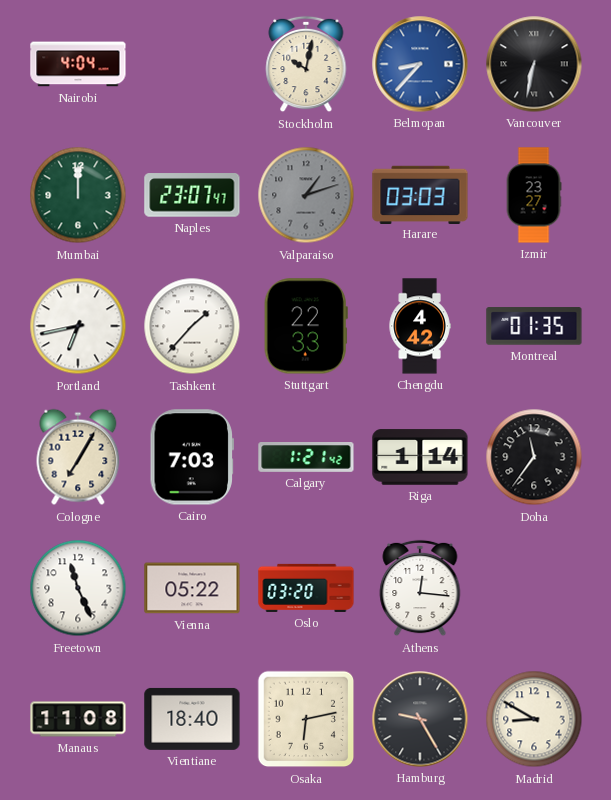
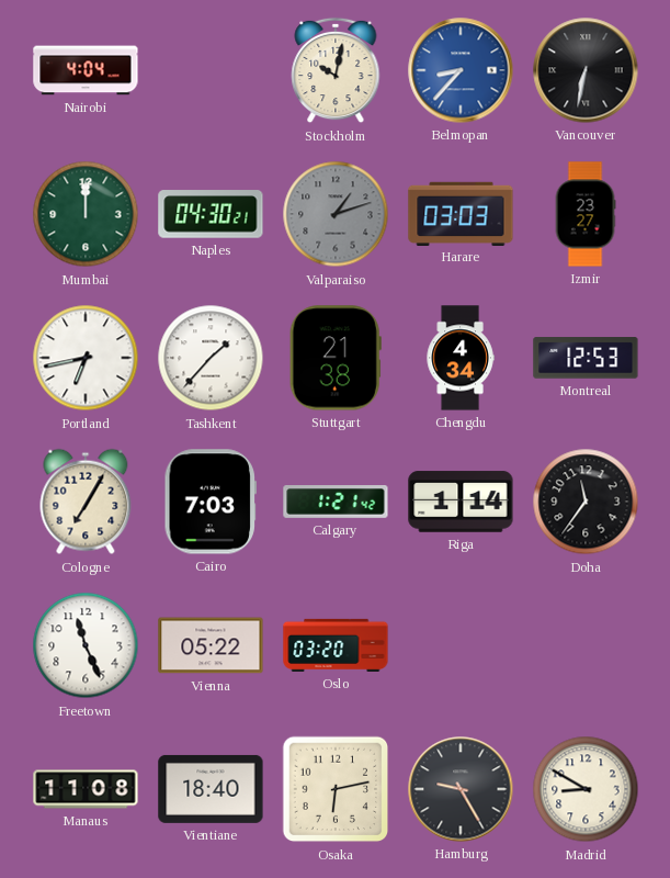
Naples: 23:07 -> 04:30 (211, 214)
Stuttgart: 22:33 -> 21:38 (336, 358)
Chengdu: 4:42 -> 4:34 (461, 358)
Montreal: 01:35 -> 12:53 (586, 358)
Athens: 12:16 -> none (420, 588)
